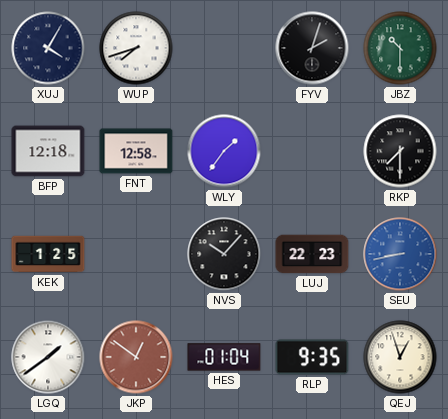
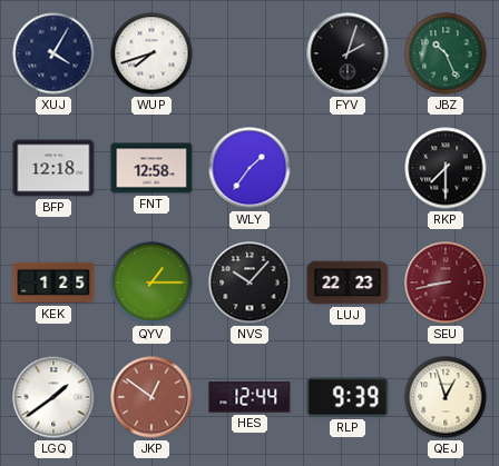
JBZ: 10:30 -> 10:26 (446, 53)
QYV: none -> 1:15 (151, 282)
SEU dial: blue -> burgundy (446, 282)
HES: 01:04 -> 12:44 (250, 397)
RLP: 9:35 -> 9:39 (348, 397)
